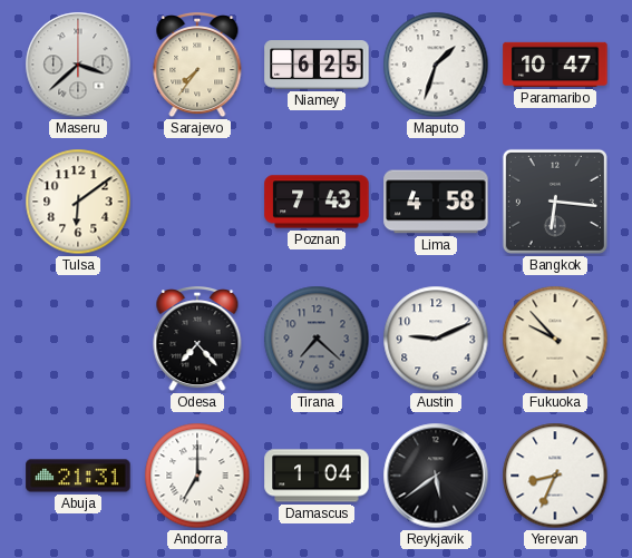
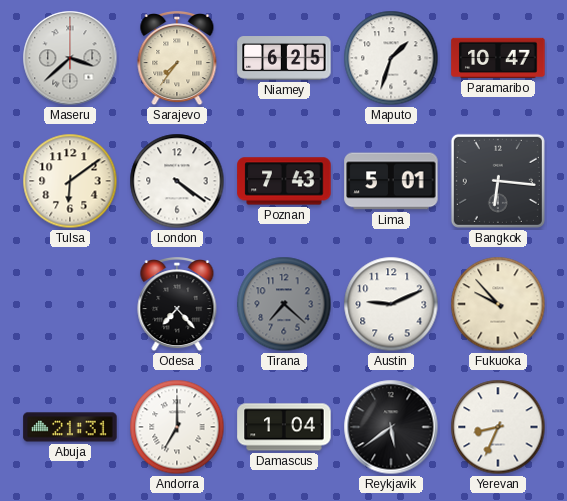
London: none -> 4:21 (177, 181)
Lima: 4:58 -> 5:01 (391, 181)
